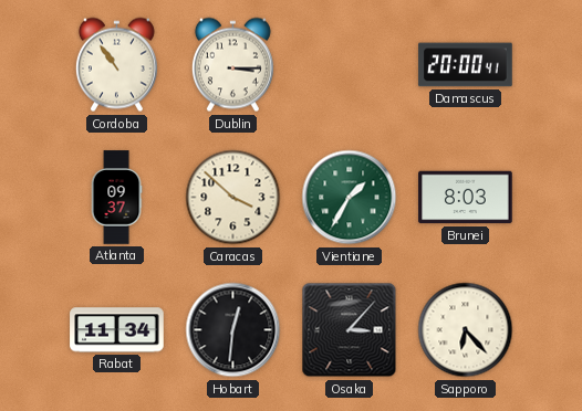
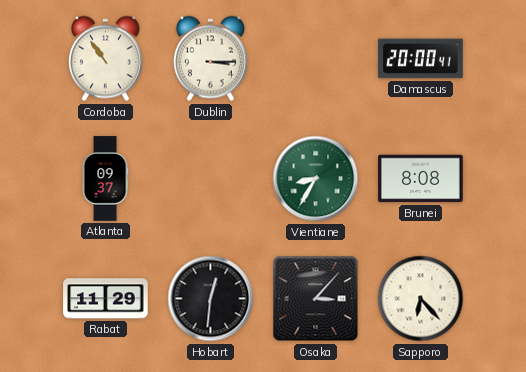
Caracas: 3:52 -> none (233, 198)
Vientiane: 1:35 -> 8:35 (316, 179)
Brunei: 8:03 -> 8:08 (421, 179)
Rabat: 11:34 -> 11:29 (106, 299)
